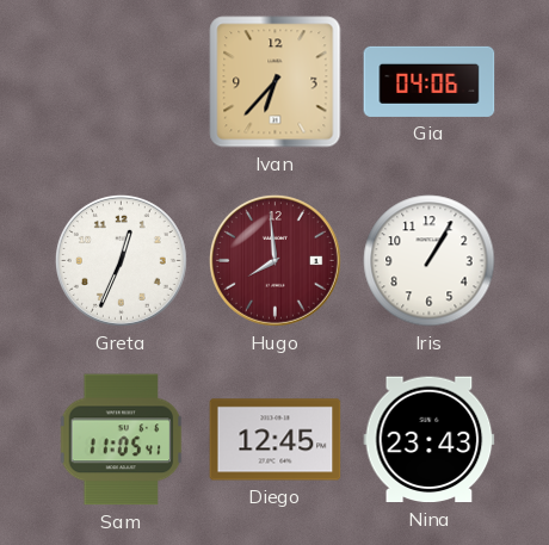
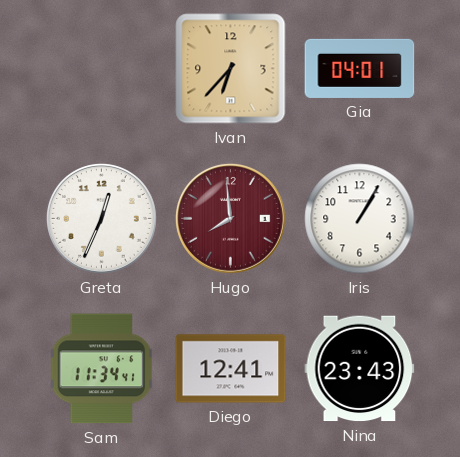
Gia: 04:06 -> 04:01 (360, 68)
Sam: 11:05 -> 11:34 (102, 369)
Diego: 12:45 -> 12:41 (231, 369)
